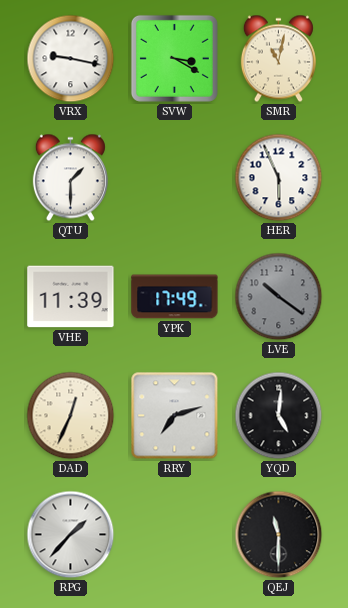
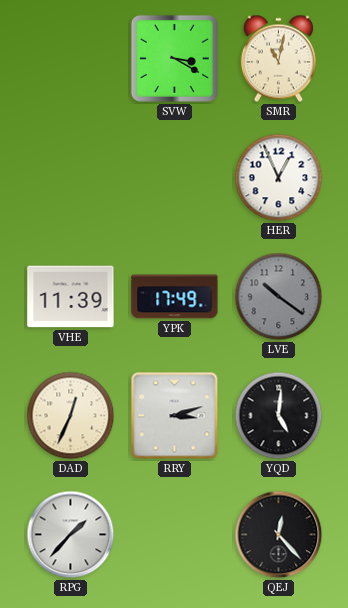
VRX: 9:17 -> none (71, 59)
QTU: 1:30 -> none (70, 178)
HER: 5:56 -> 12:56 (279, 178)
RRY: 7:12 -> 3:12 (175, 416)
QEJ: 11:30 -> 12:23 (279, 535)
